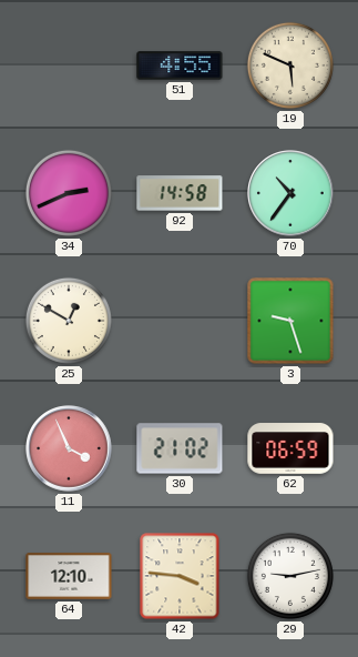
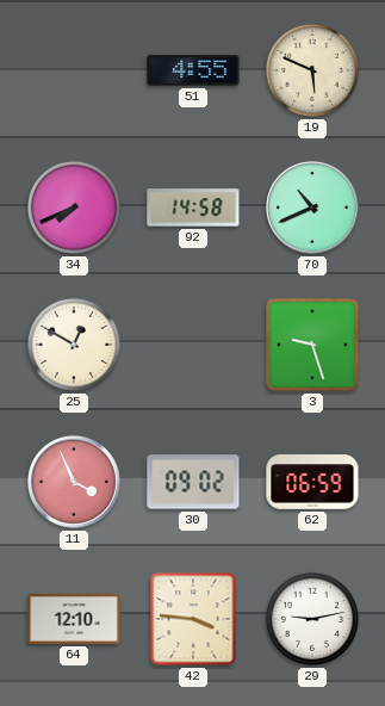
34: 2:41 -> 7:41 (74, 208)
70: 10:36 -> 10:41 (312, 208)
30: 21:02 -> 09:02 (193, 482)
